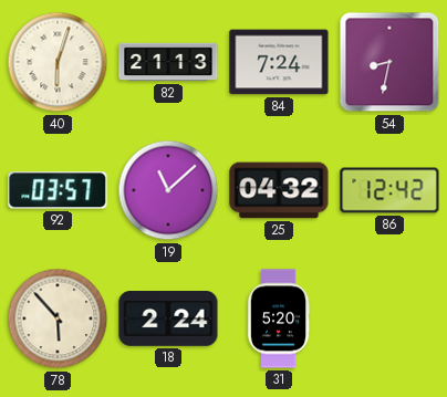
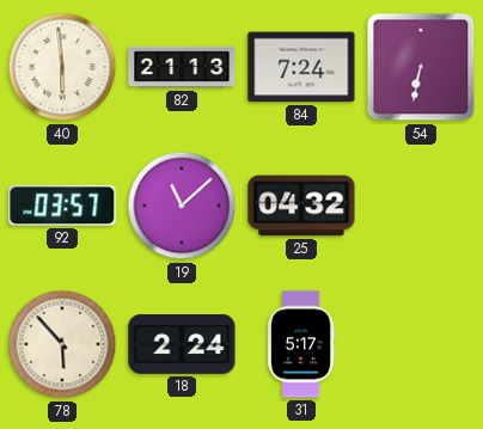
40: 6:03 -> 5:59 (62, 67)
54: 8:32 -> 6:32 (421, 67)
86: 12:42 -> none (389, 190)
31: 5:20 -> 5:17 (301, 344)
